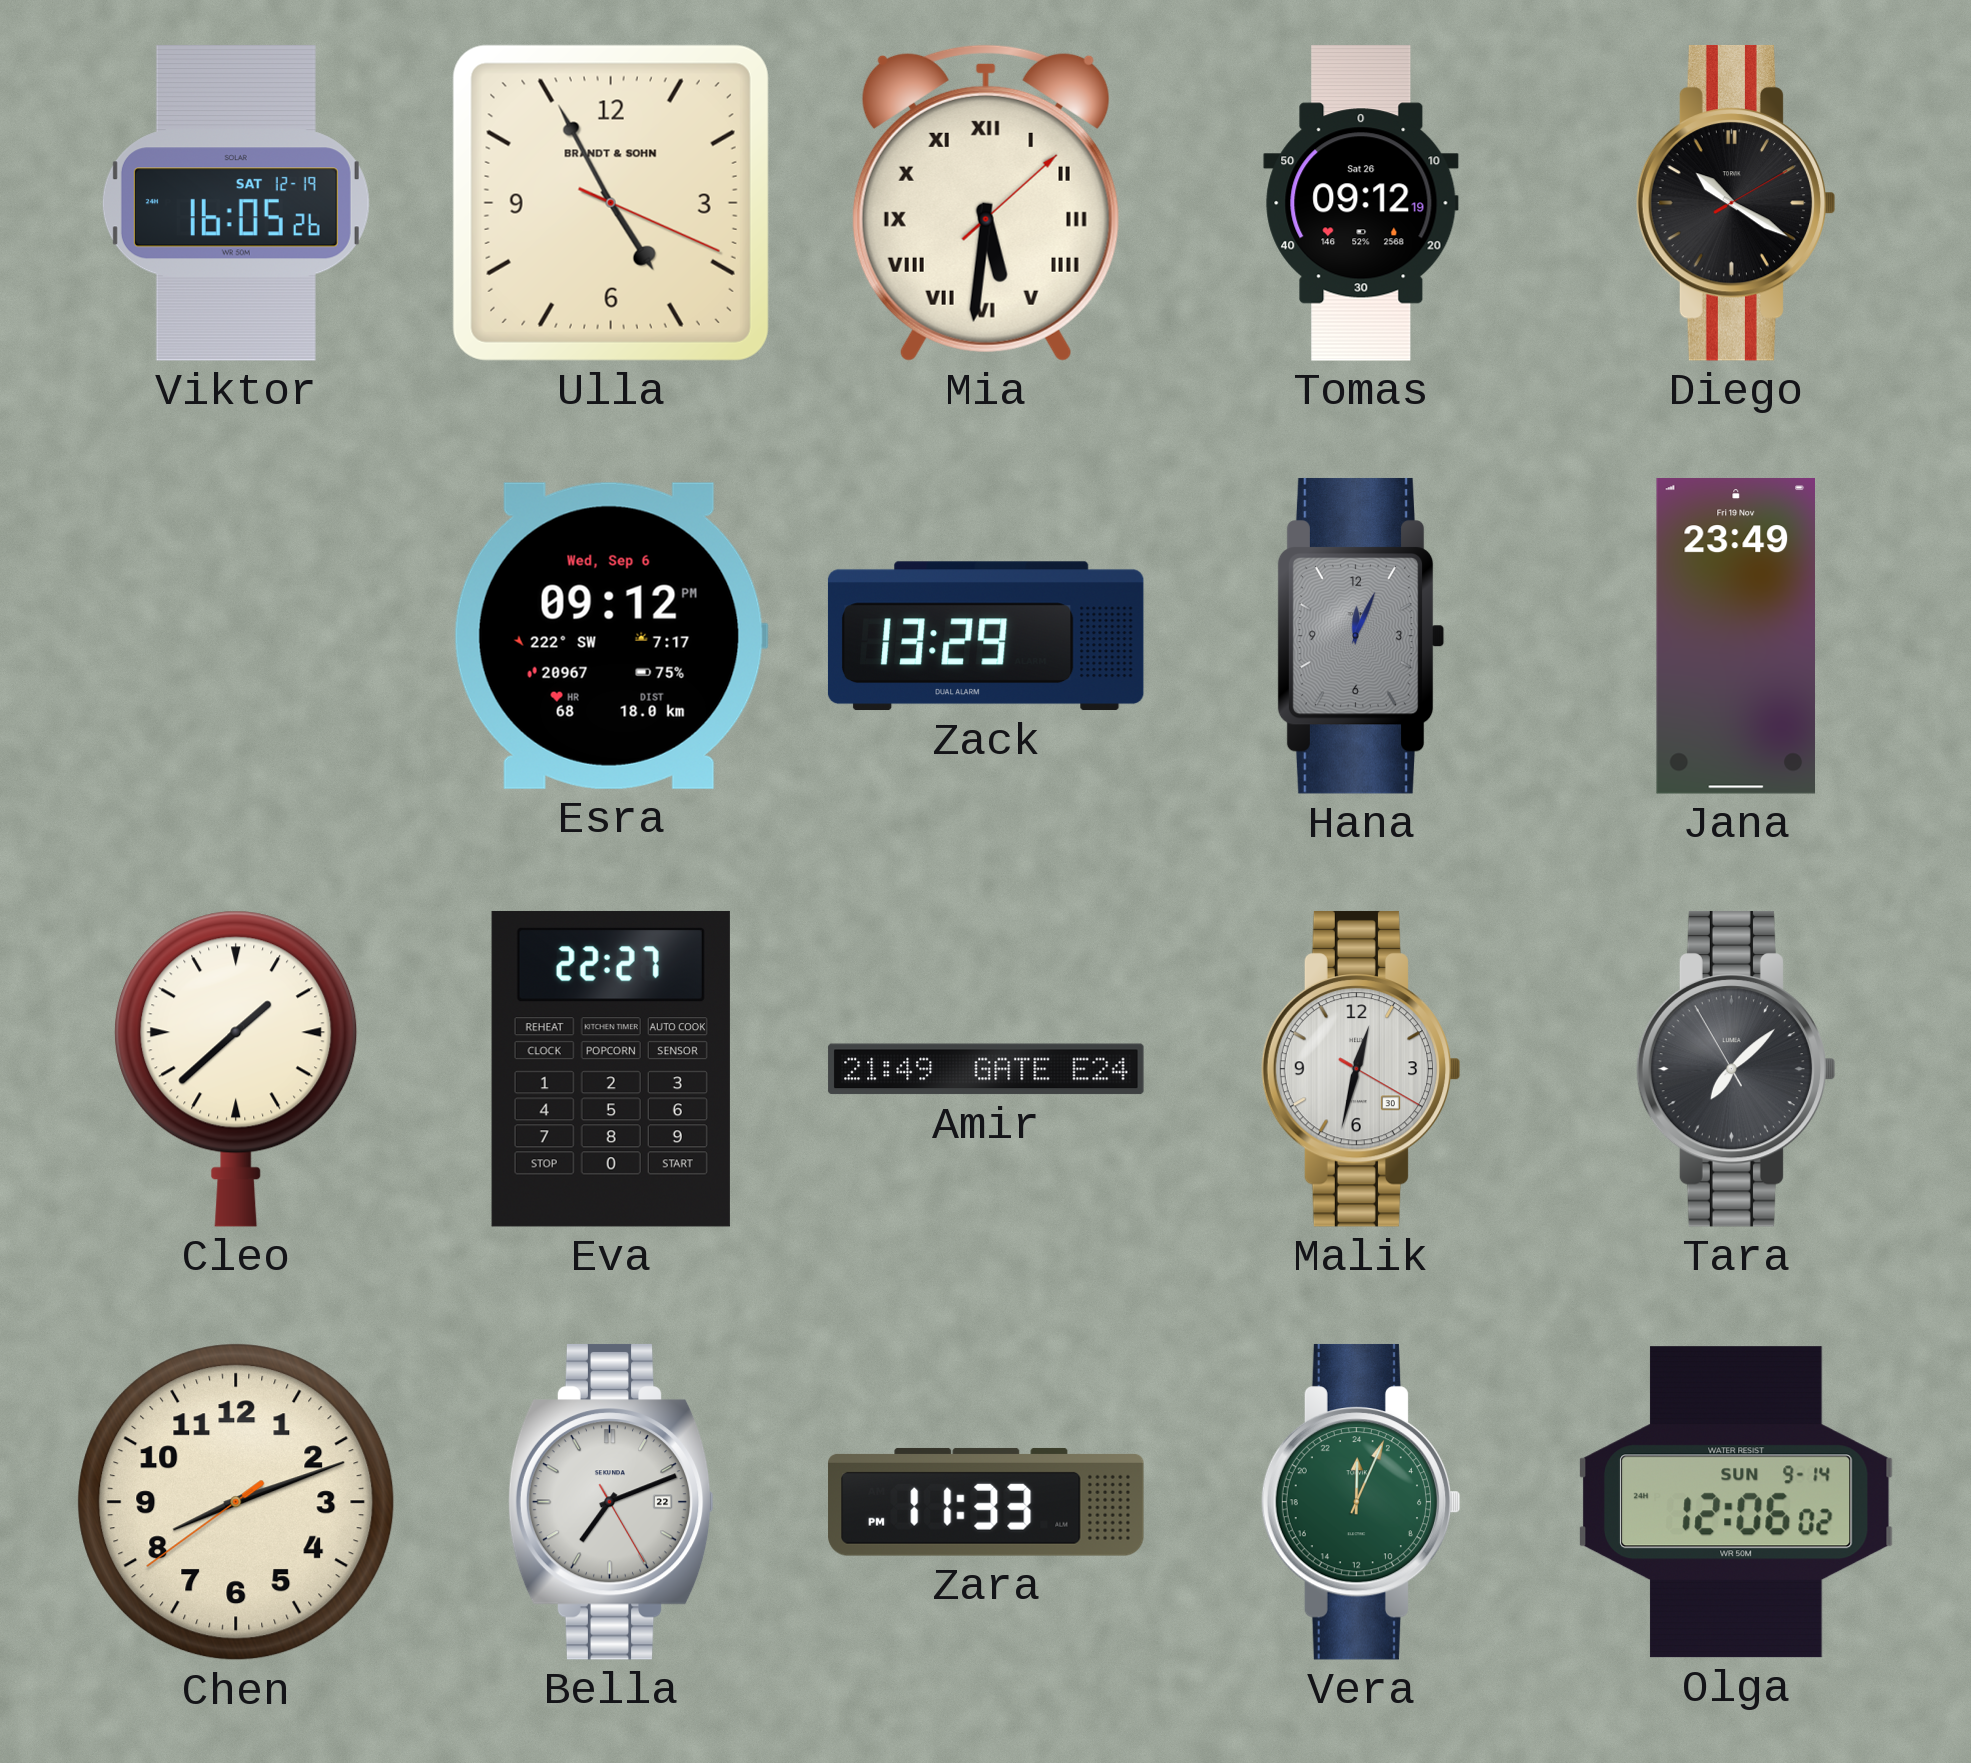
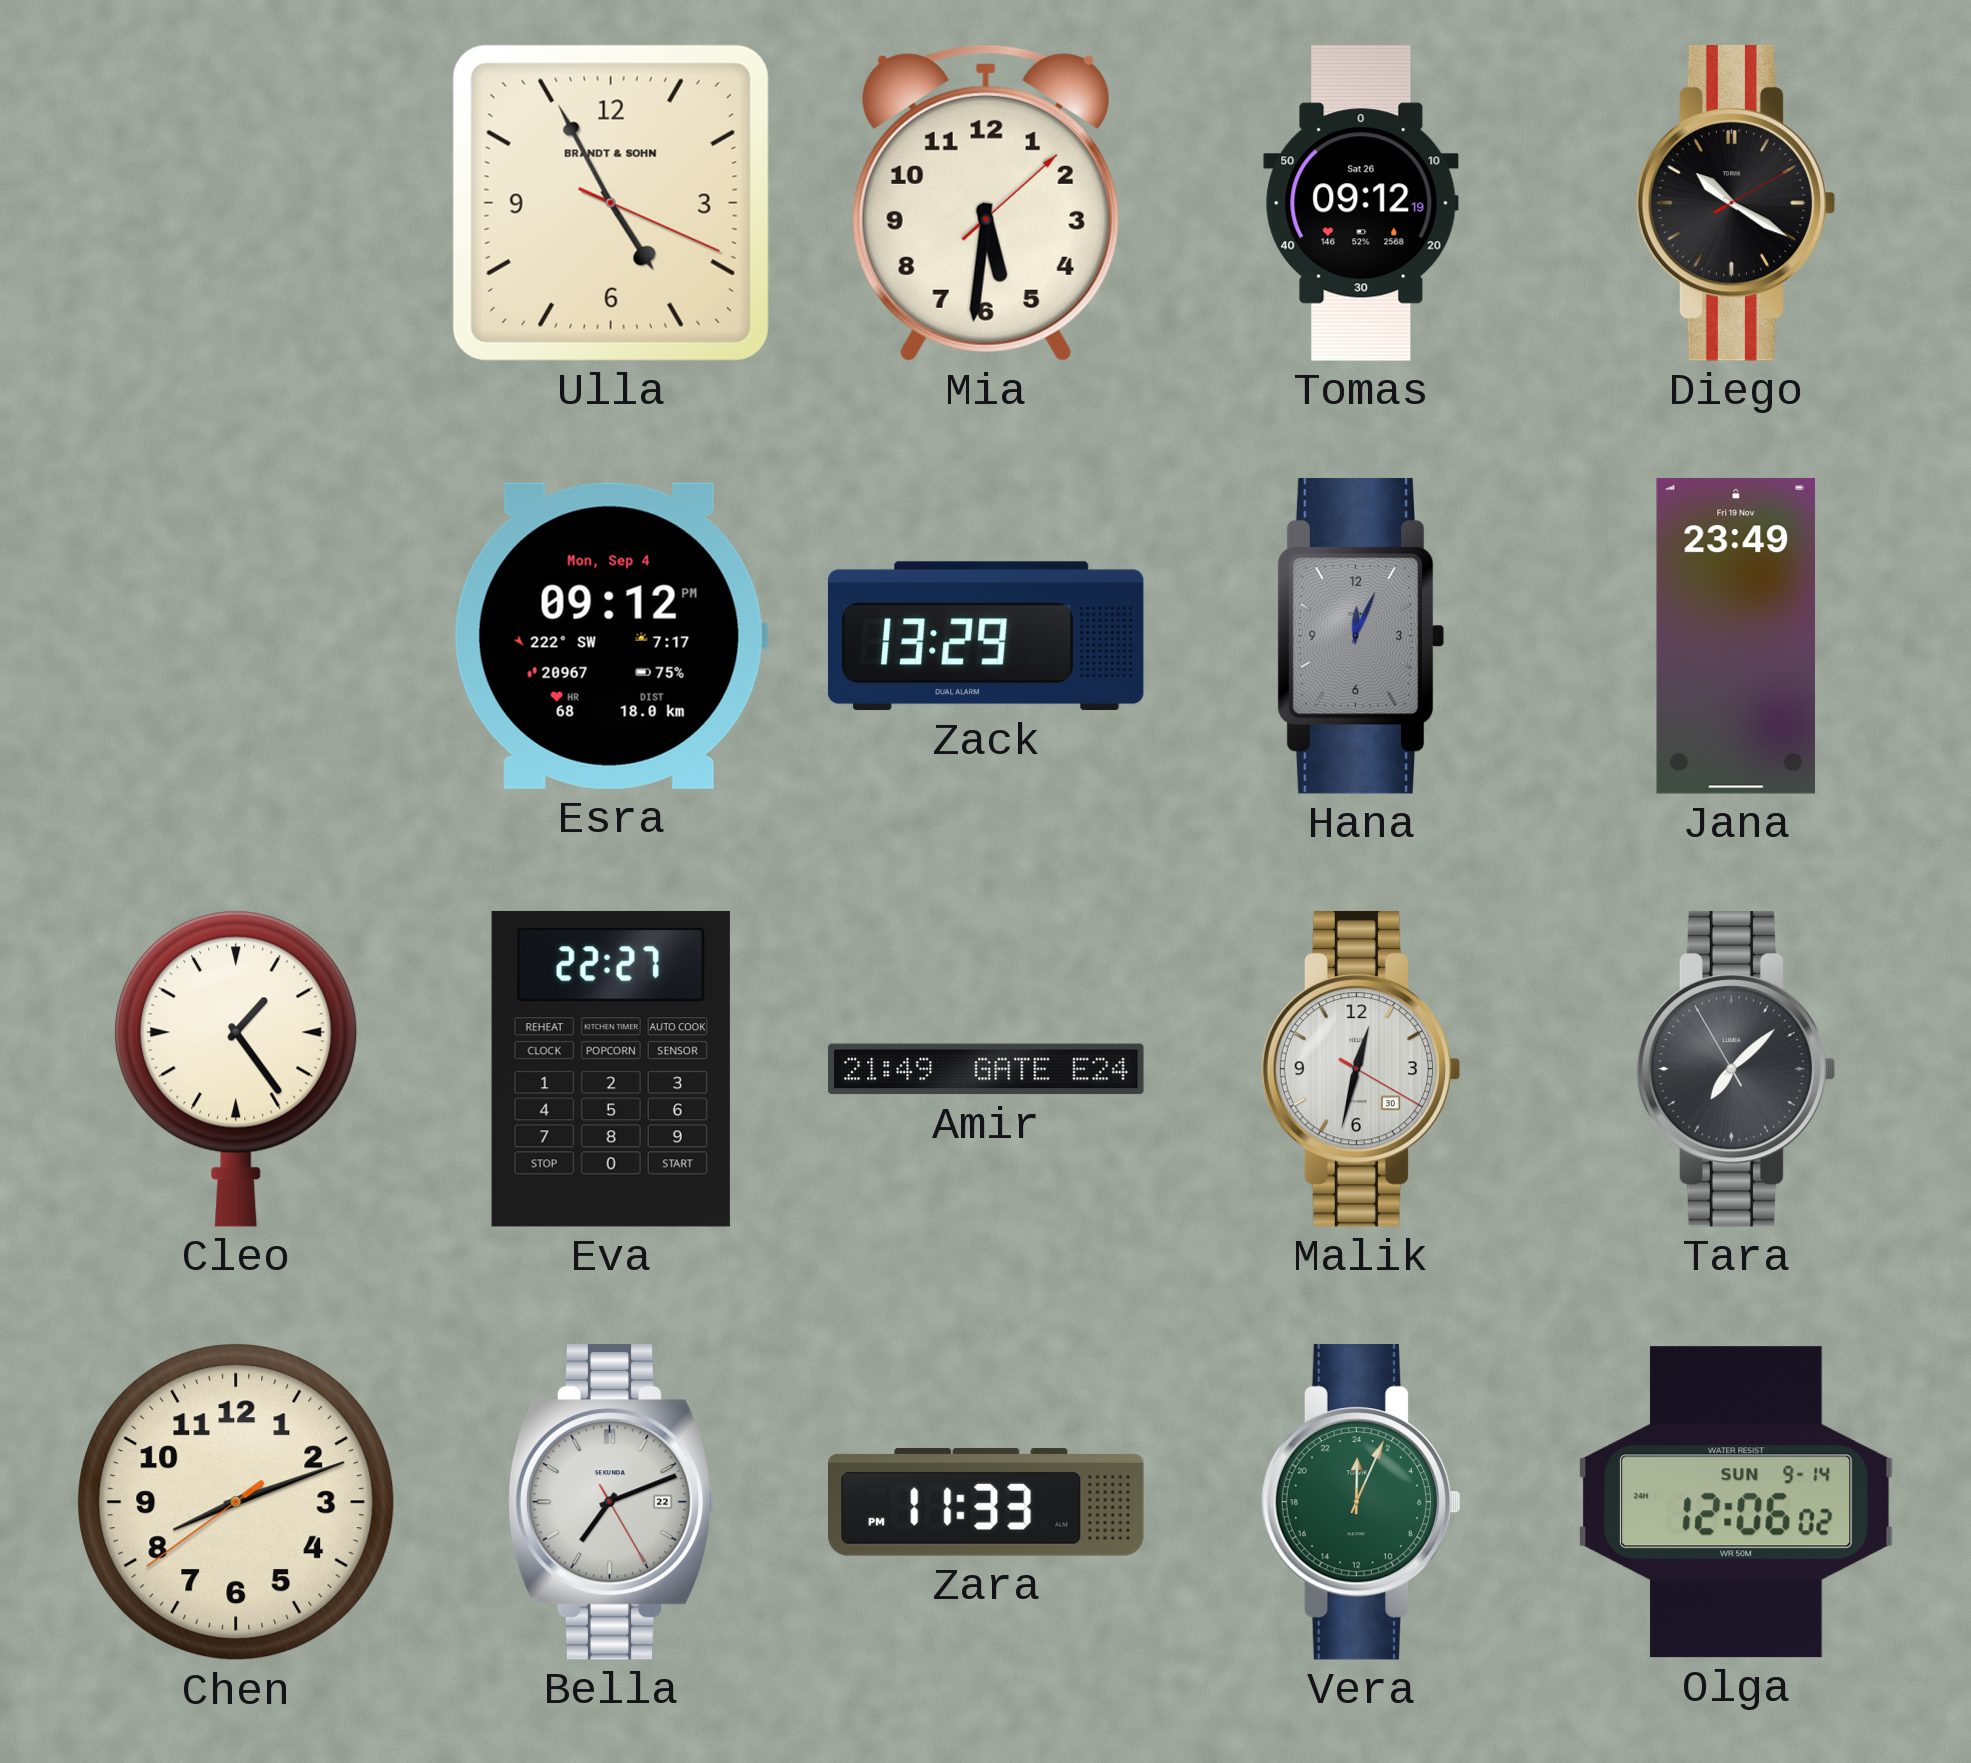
Viktor: 16:05 -> none (236, 203)
Mia numerals: Roman -> Arabic (986, 203)
Esra date: Wed, Sep 6 -> Mon, Sep 4 (611, 636)
Cleo: 1:38 -> 1:24 (236, 1069)
